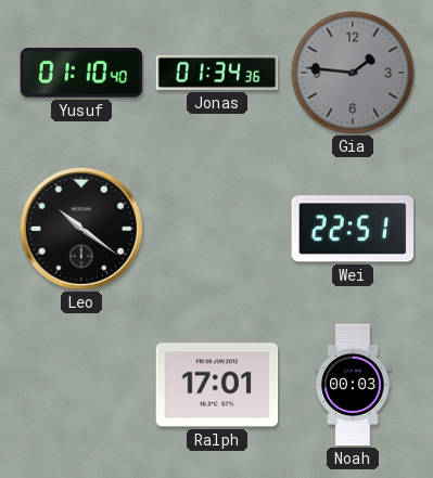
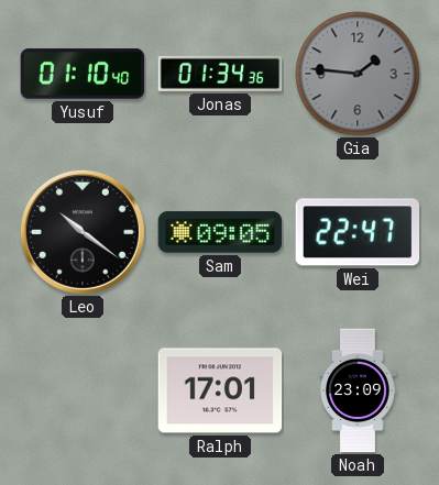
Sam: none -> 09:05 (220, 232)
Wei: 22:51 -> 22:47 (358, 232)
Noah: 00:03 -> 23:09 (358, 390)
